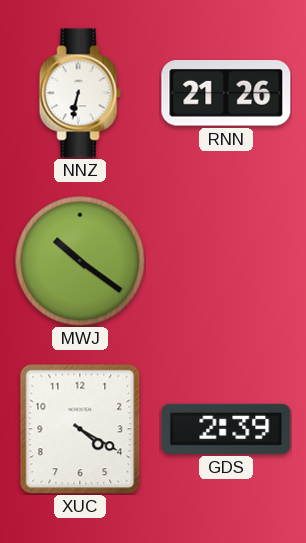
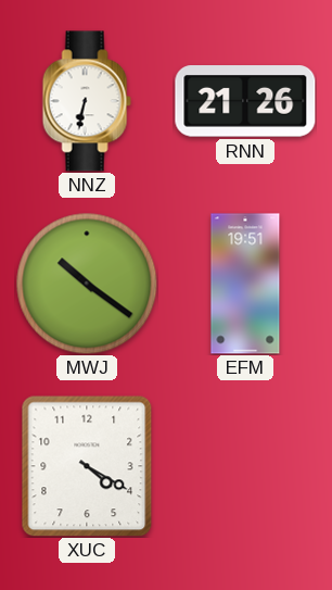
EFM: none -> 19:51 (245, 284)
GDS: 2:39 -> none (226, 429)
